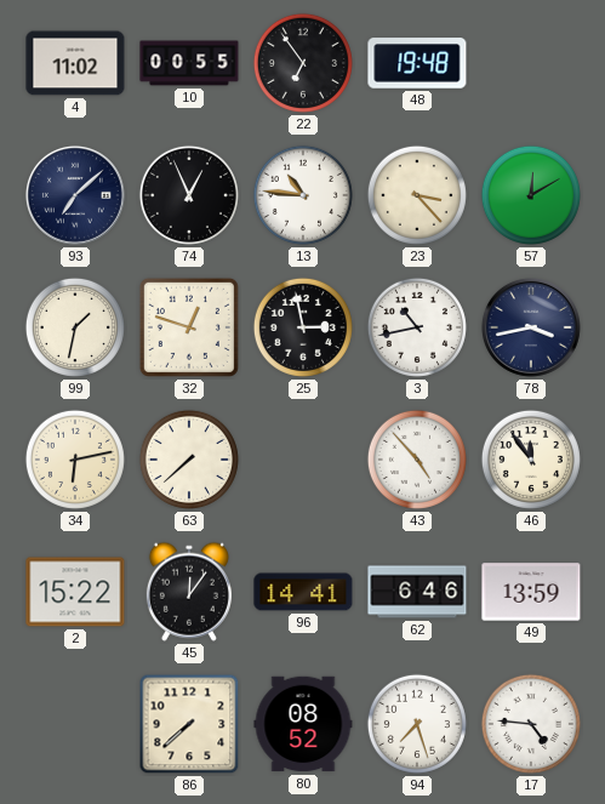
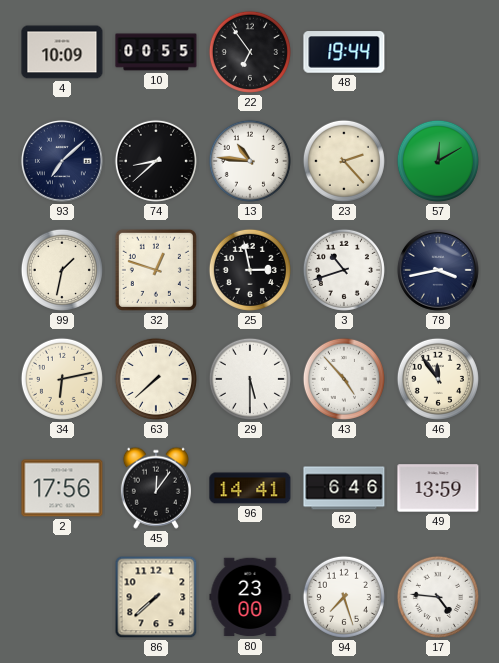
4: 11:02 -> 10:09 (62, 52)
48: 19:48 -> 19:44 (344, 52)
74: 12:56 -> 8:38 (156, 161)
23: 3:23 -> 2:23 (344, 161)
3: 10:43 -> 10:42 (344, 270)
29: none -> 5:30 (250, 379)
2: 15:22 -> 17:56 (62, 488)
80: 08:52 -> 23:00 (250, 597)
